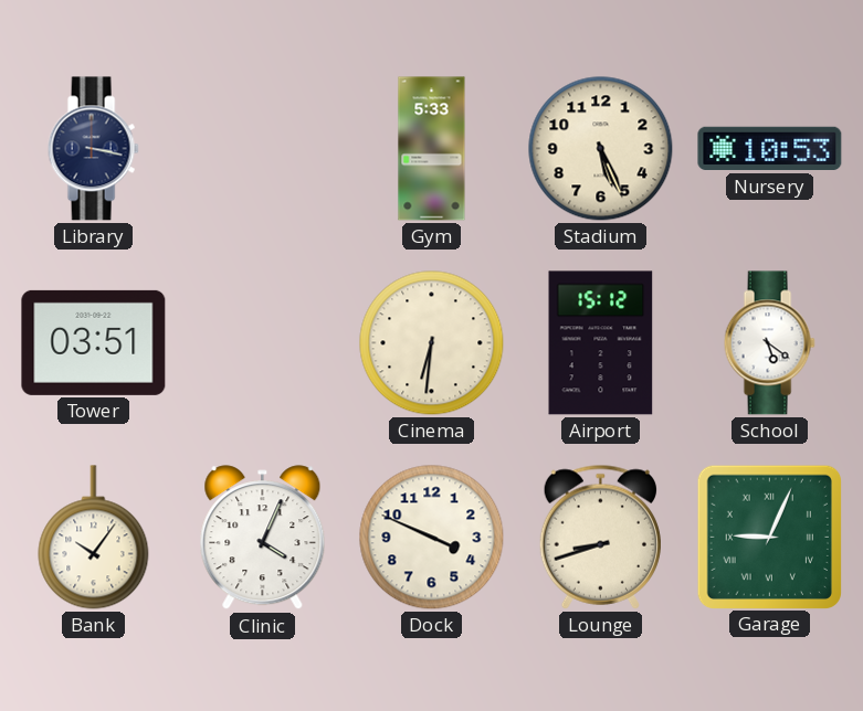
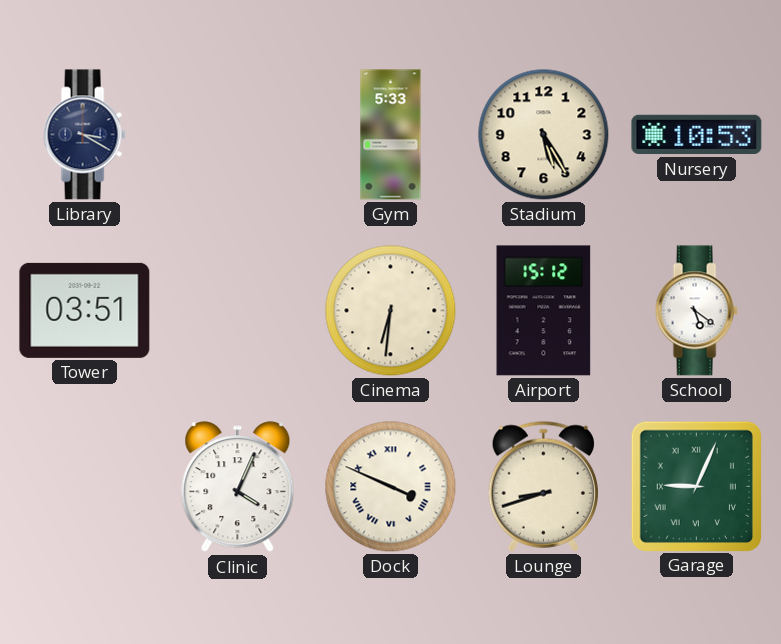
Library: 3:17 -> 3:20 (84, 135)
Stadium: 5:26 -> 5:25 (544, 135)
Bank: 10:06 -> none (94, 538)
Dock numerals: Arabic -> Roman (391, 487)
